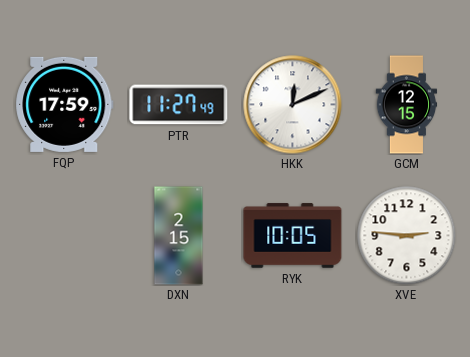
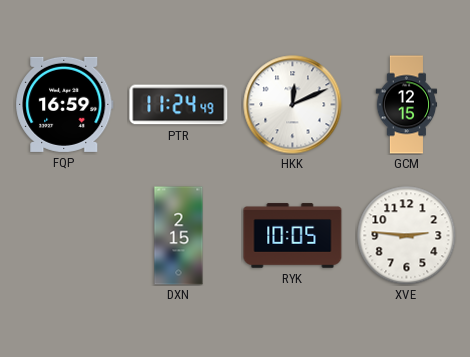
FQP: 17:59 -> 16:59 (65, 104)
PTR: 11:27 -> 11:24 (179, 105)
